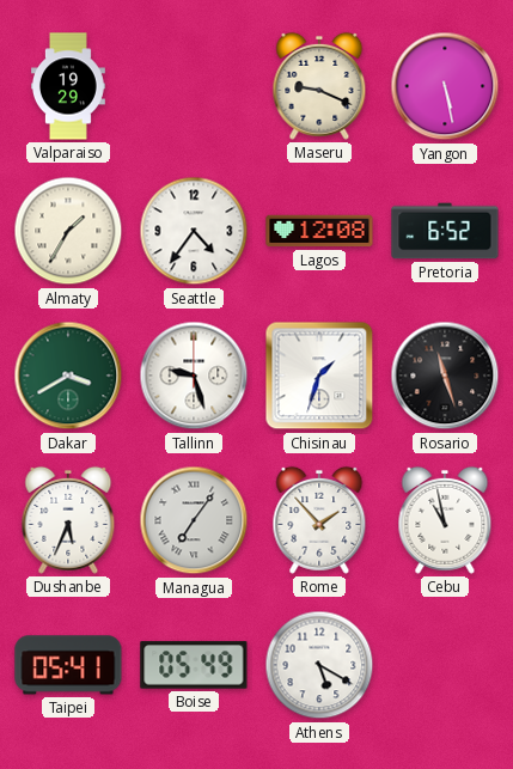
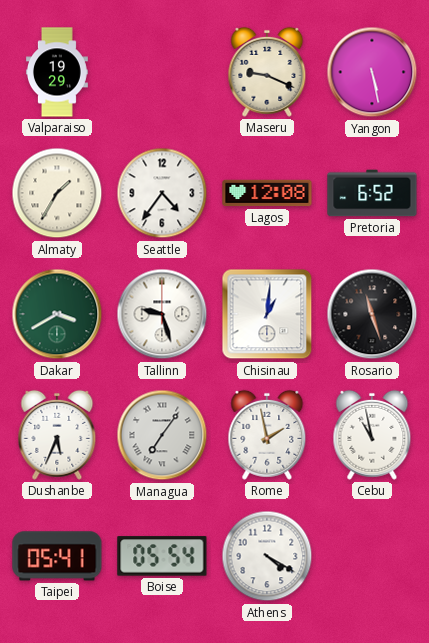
Chisinau: 1:33 -> 1:01 (267, 314)
Rome: 1:53 -> 1:58 (267, 435)
Boise: 05:49 -> 05:54 (162, 556)
Athens: 5:20 -> 4:20 (267, 556)
